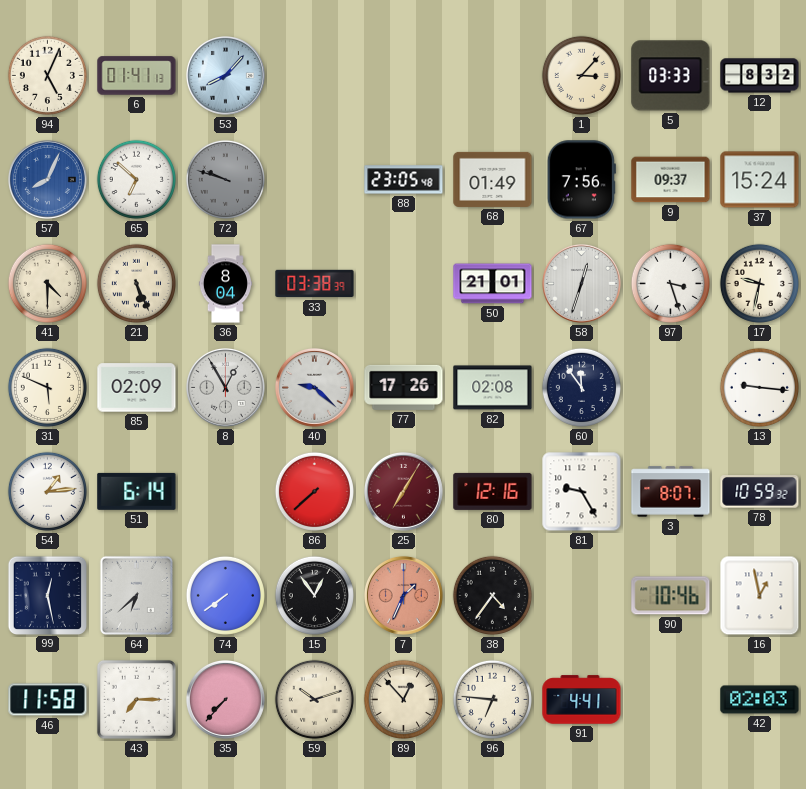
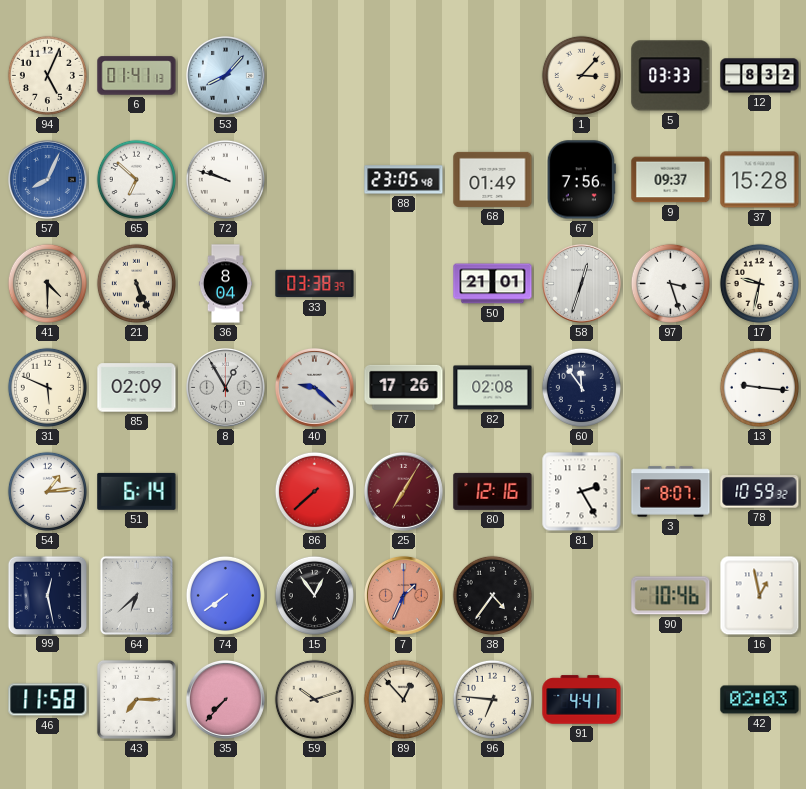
72 dial: grey -> white (225, 179)
37: 15:24 -> 15:28 (760, 180)
81: 9:25 -> 2:25 (582, 492)
